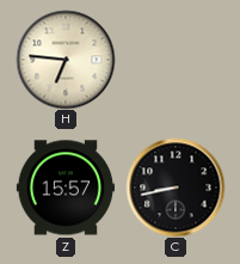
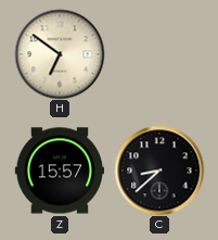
H: 6:46 -> 6:51 (60, 54)
C: 8:43 -> 8:38 (159, 170)
